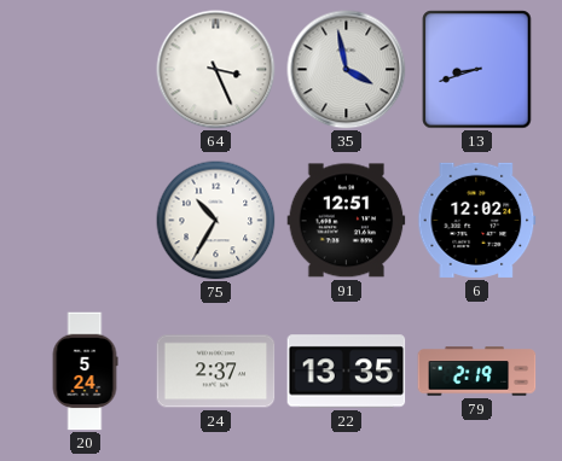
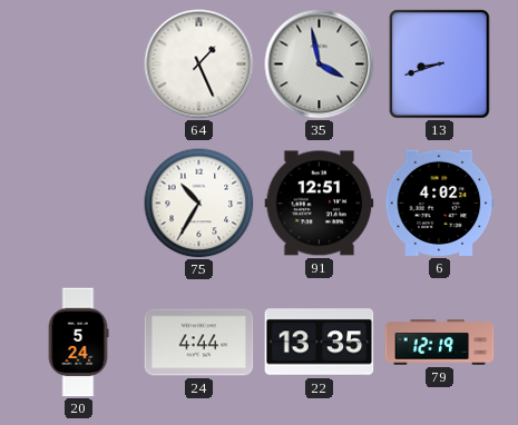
64: 3:26 -> 1:26 (199, 65)
6: 12:02 -> 4:02 (440, 202)
24: 2:37 -> 4:44 (199, 343)
79: 2:19 -> 12:19 (440, 343)
